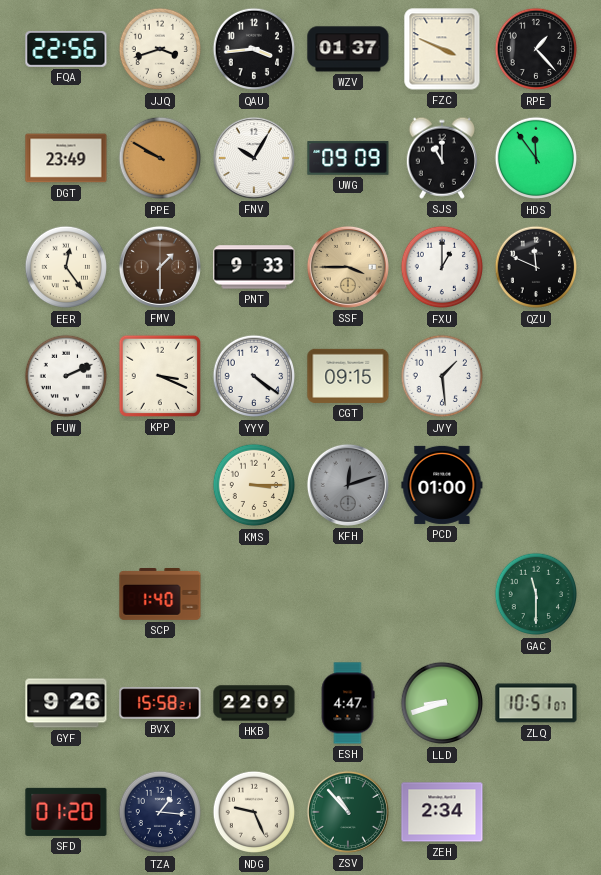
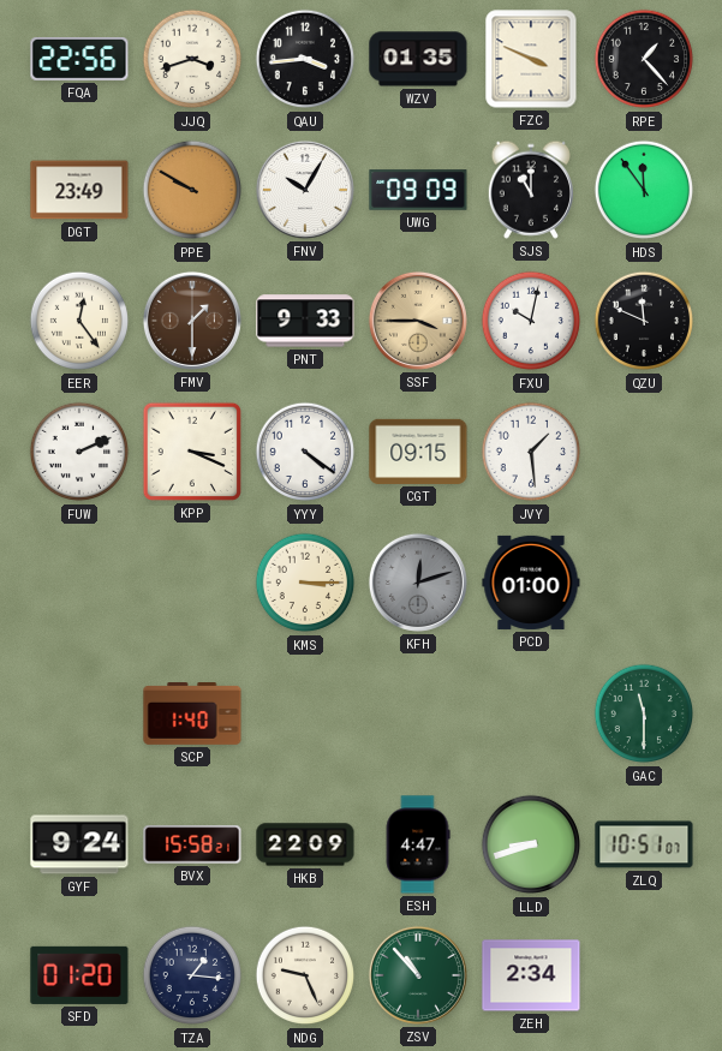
WZV: 01:37 -> 01:35 (418, 59)
FXU: 1:00 -> 10:02 (531, 321)
GYF: 9:26 -> 9:24 (79, 844)
